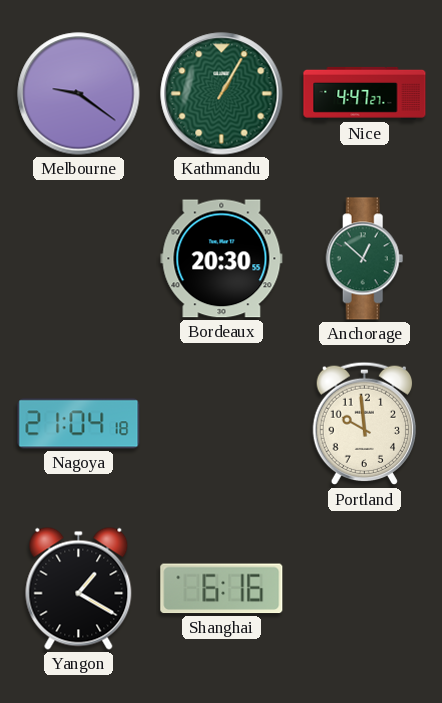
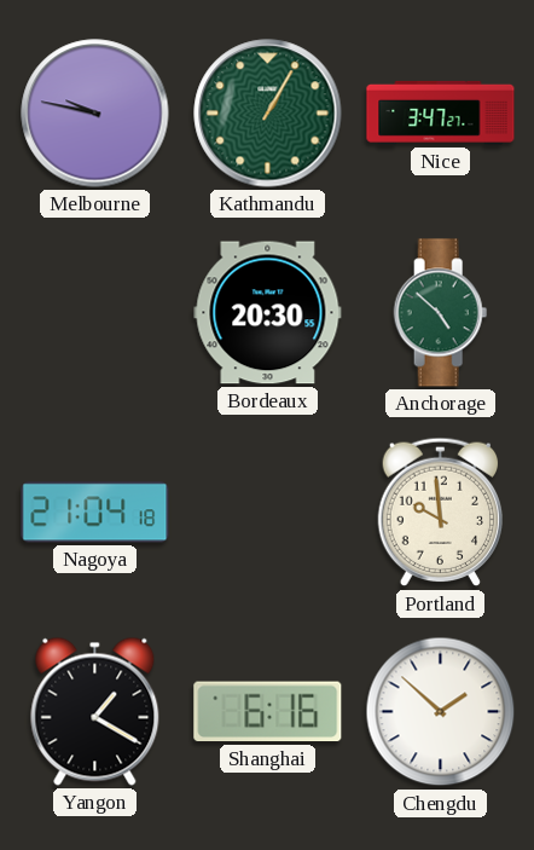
Melbourne: 9:21 -> 9:47 (95, 114)
Nice: 4:47 -> 3:47 (441, 112)
Anchorage: 12:52 -> 4:52 (441, 313)
Chengdu: none -> 1:52 (441, 712)
